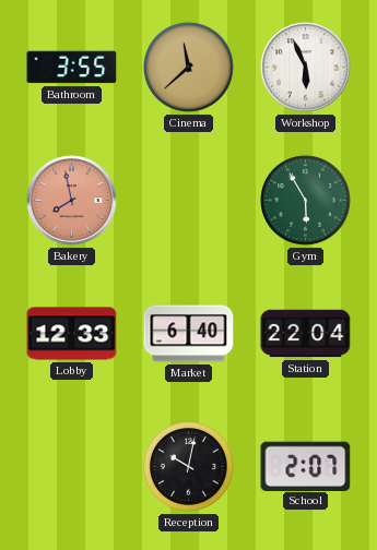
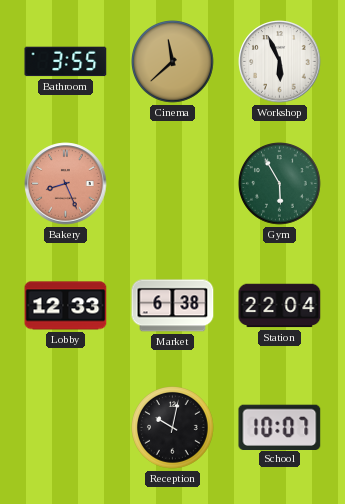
Bakery: 7:58 -> 8:26 (66, 184)
Market: 6:40 -> 6:38 (173, 306)
School: 2:07 -> 10:07 (280, 427)
